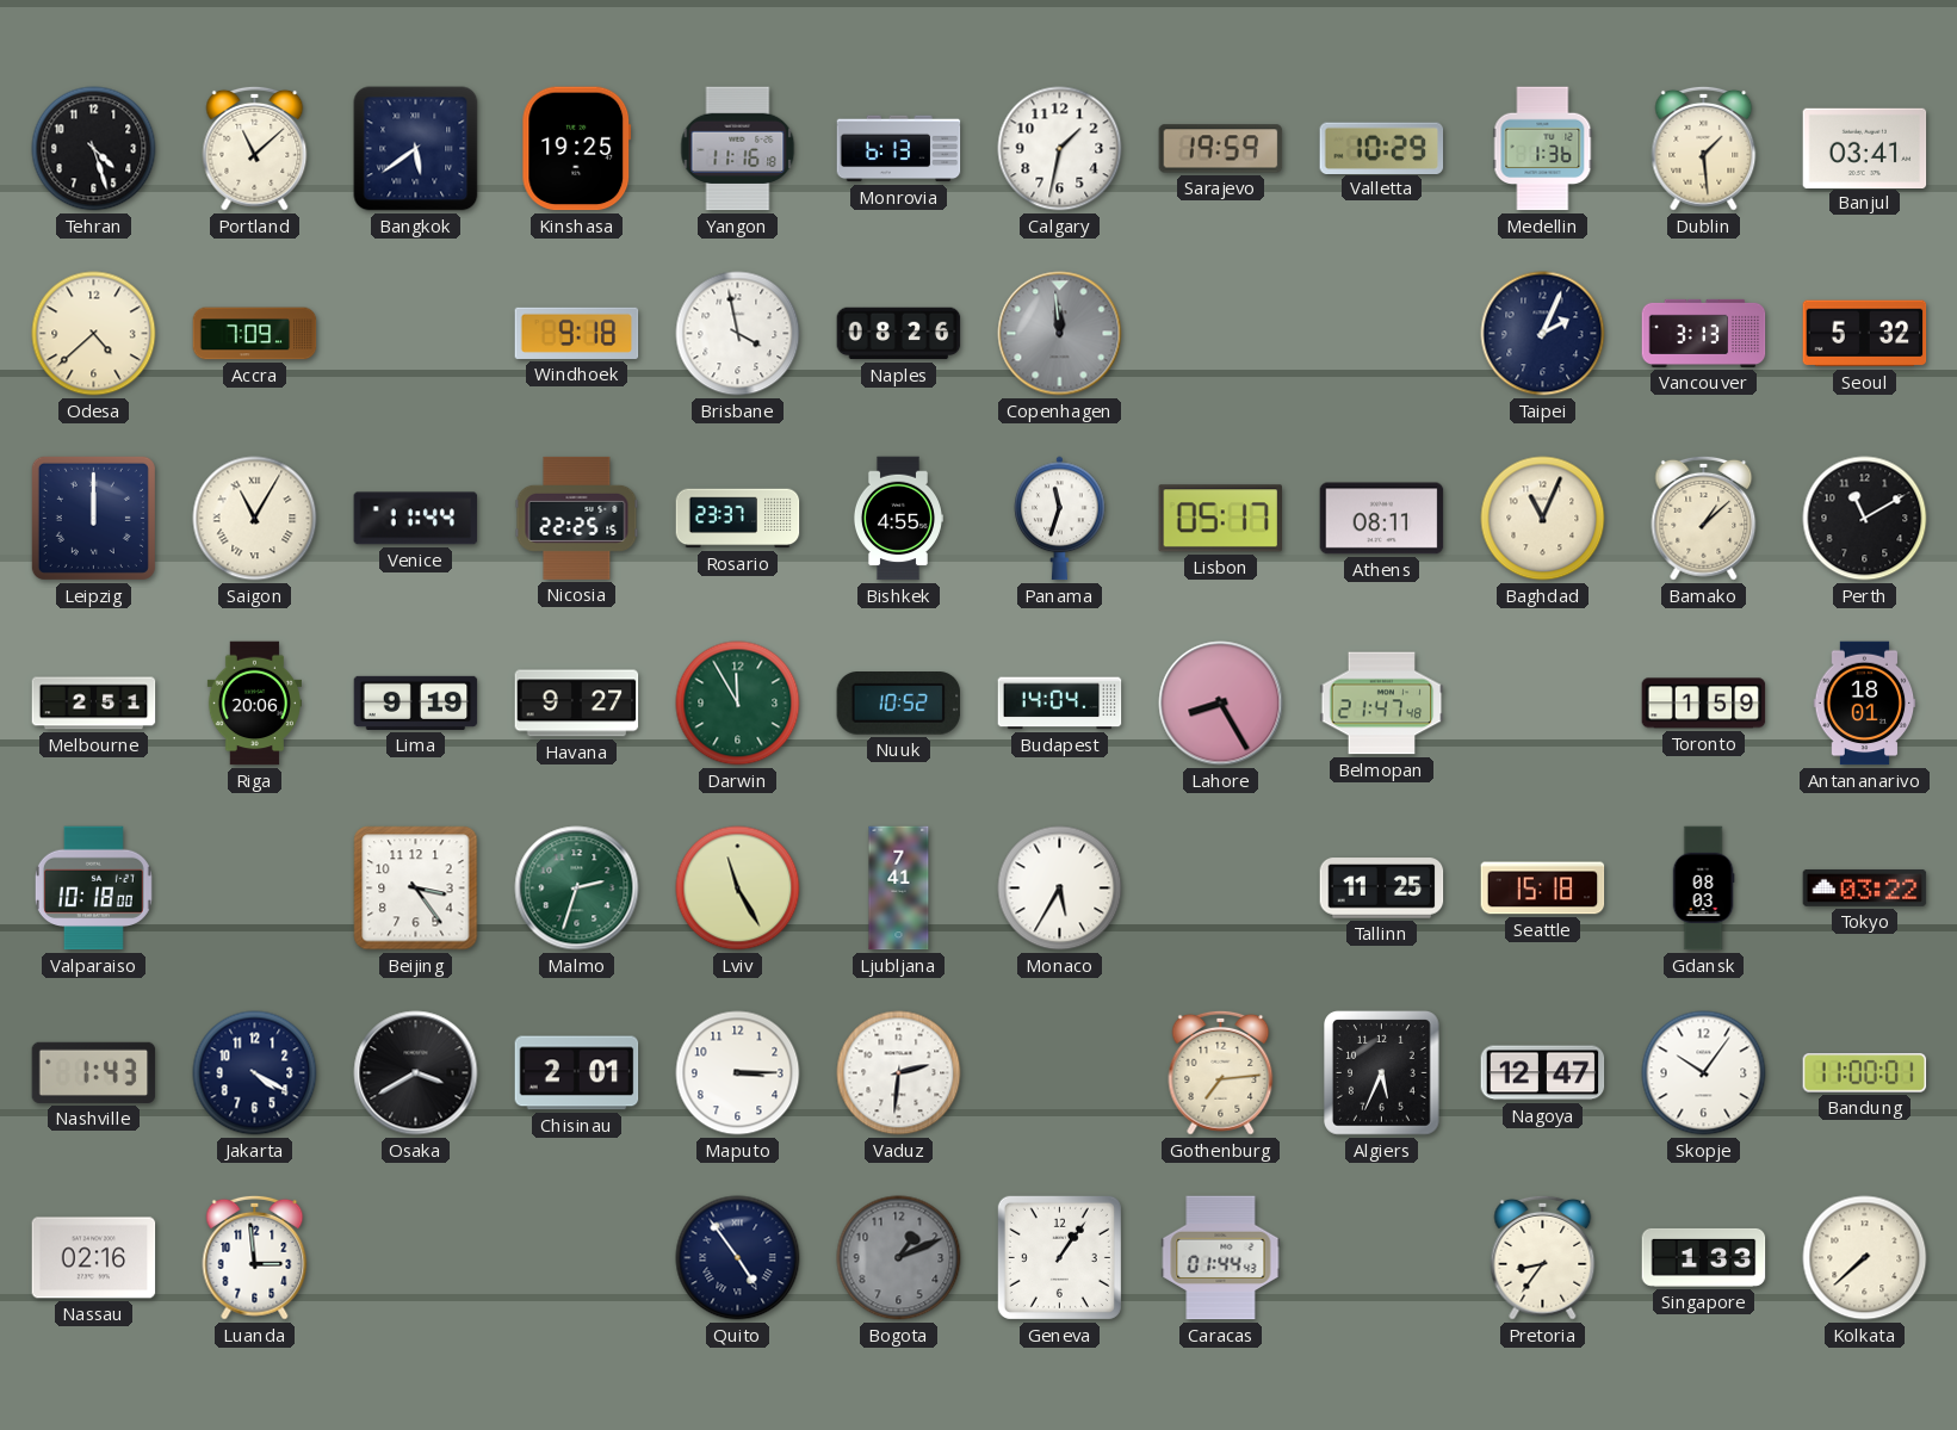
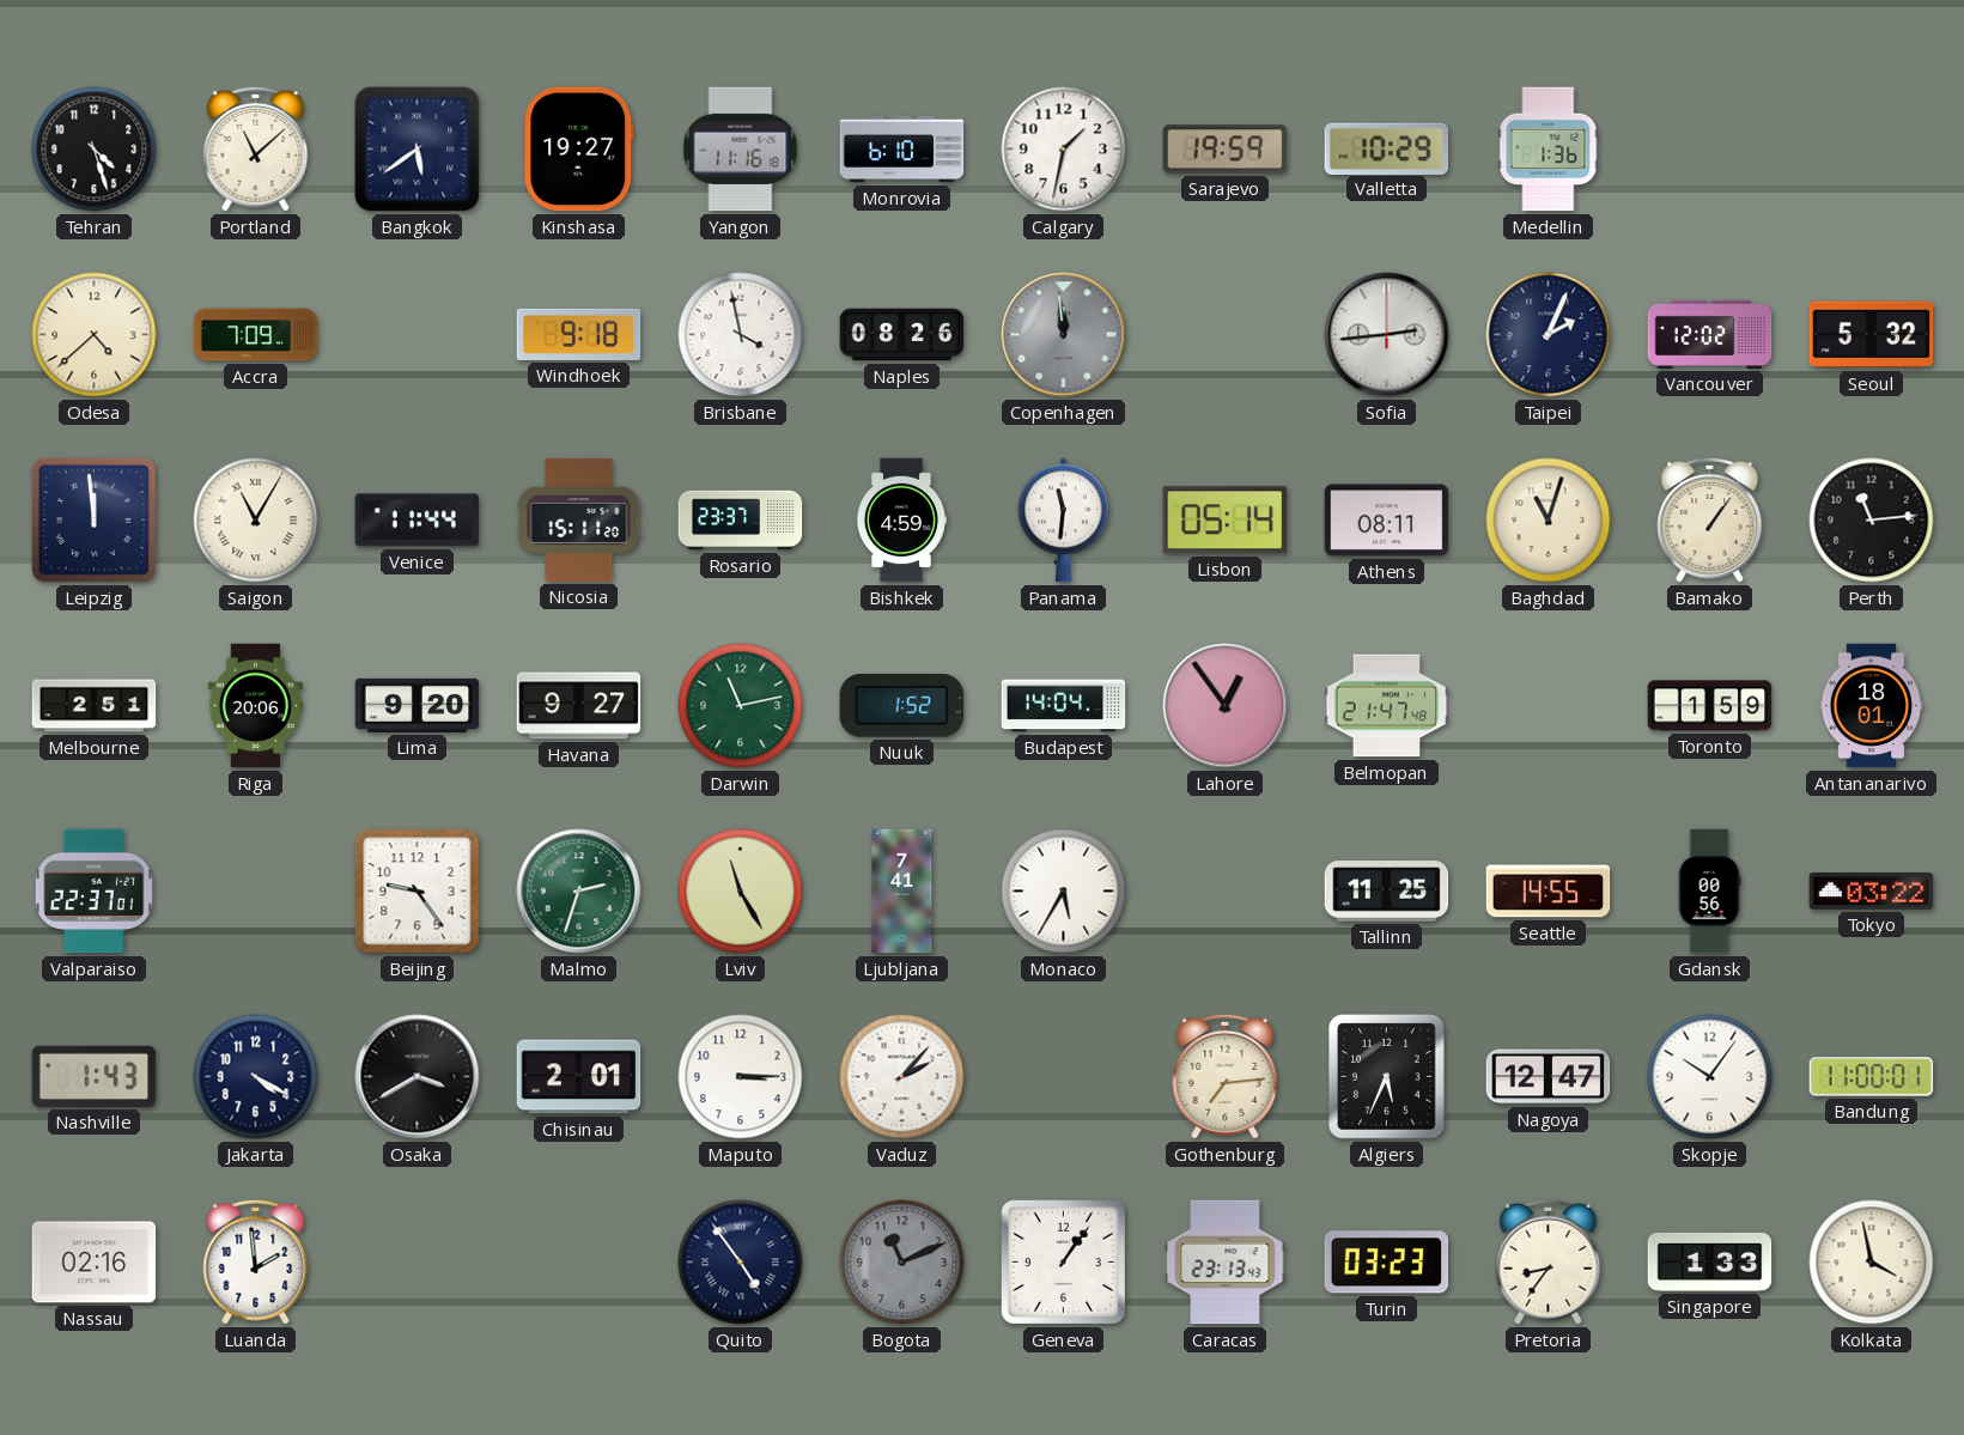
Kinshasa: 19:25 -> 19:27 (579, 150)
Monrovia: 6:13 -> 6:10 (902, 150)
Dublin: 1:29 -> none (1704, 148)
Banjul: 03:41 -> none (1865, 148)
Sofia: none -> 2:44 (1387, 335)
Vancouver: 3:13 -> 12:02 (1710, 334)
Leipzig: 12:00 -> 11:59 (93, 519)
Nicosia: 22:25 -> 15:11 (579, 519)
Bishkek: 4:55 -> 4:59 (900, 521)
Panama: 11:33 -> 11:31 (1064, 521)
Lisbon: 05:17 -> 05:14 (1224, 521)
Baghdad: 11:04 -> 11:03 (1549, 521)
Bamako: 1:08 -> 1:06 (1710, 519)
Perth: 11:10 -> 11:14 (1872, 521)
Lima: 9:19 -> 9:20 (418, 705)
Darwin: 11:55 -> 11:13 (741, 706)
Nuuk: 10:52 -> 1:52 (902, 706)
Lahore: 8:25 -> 12:54 (1226, 706)
Valparaiso: 10:18 -> 22:37 (93, 892)
Beijing: 3:24 -> 9:24 (418, 892)
Seattle: 15:18 -> 14:55 (1549, 892)
Gdansk: 08:03 -> 00:56 (1709, 892)
Vaduz: 2:31 -> 2:07 (902, 1077)
Luanda: 2:59 -> 1:59 (256, 1261)
Bogota: 1:11 -> 11:11 (902, 1263)
Caracas: 01:44 -> 23:13 (1226, 1263)
Turin: none -> 03:23 (1387, 1263)
Kolkata: 7:38 -> 3:58 (1872, 1263)
